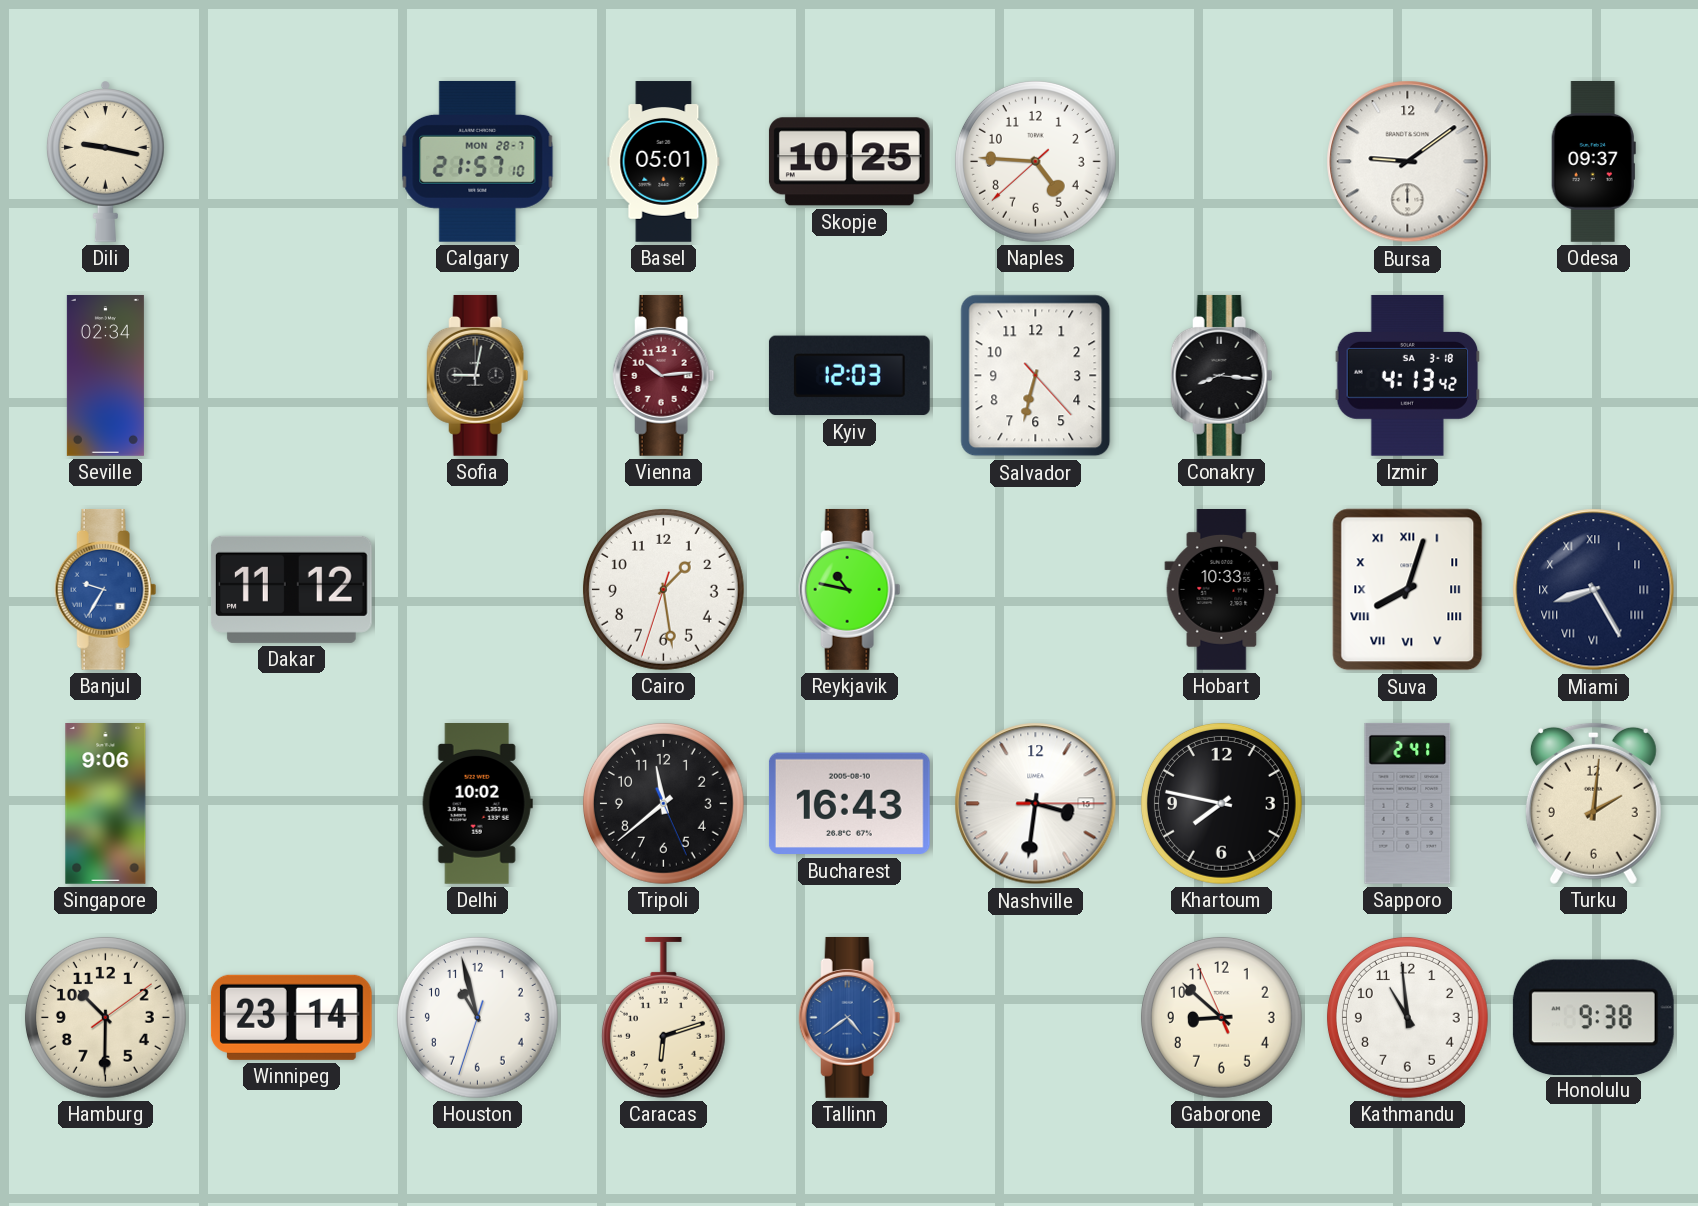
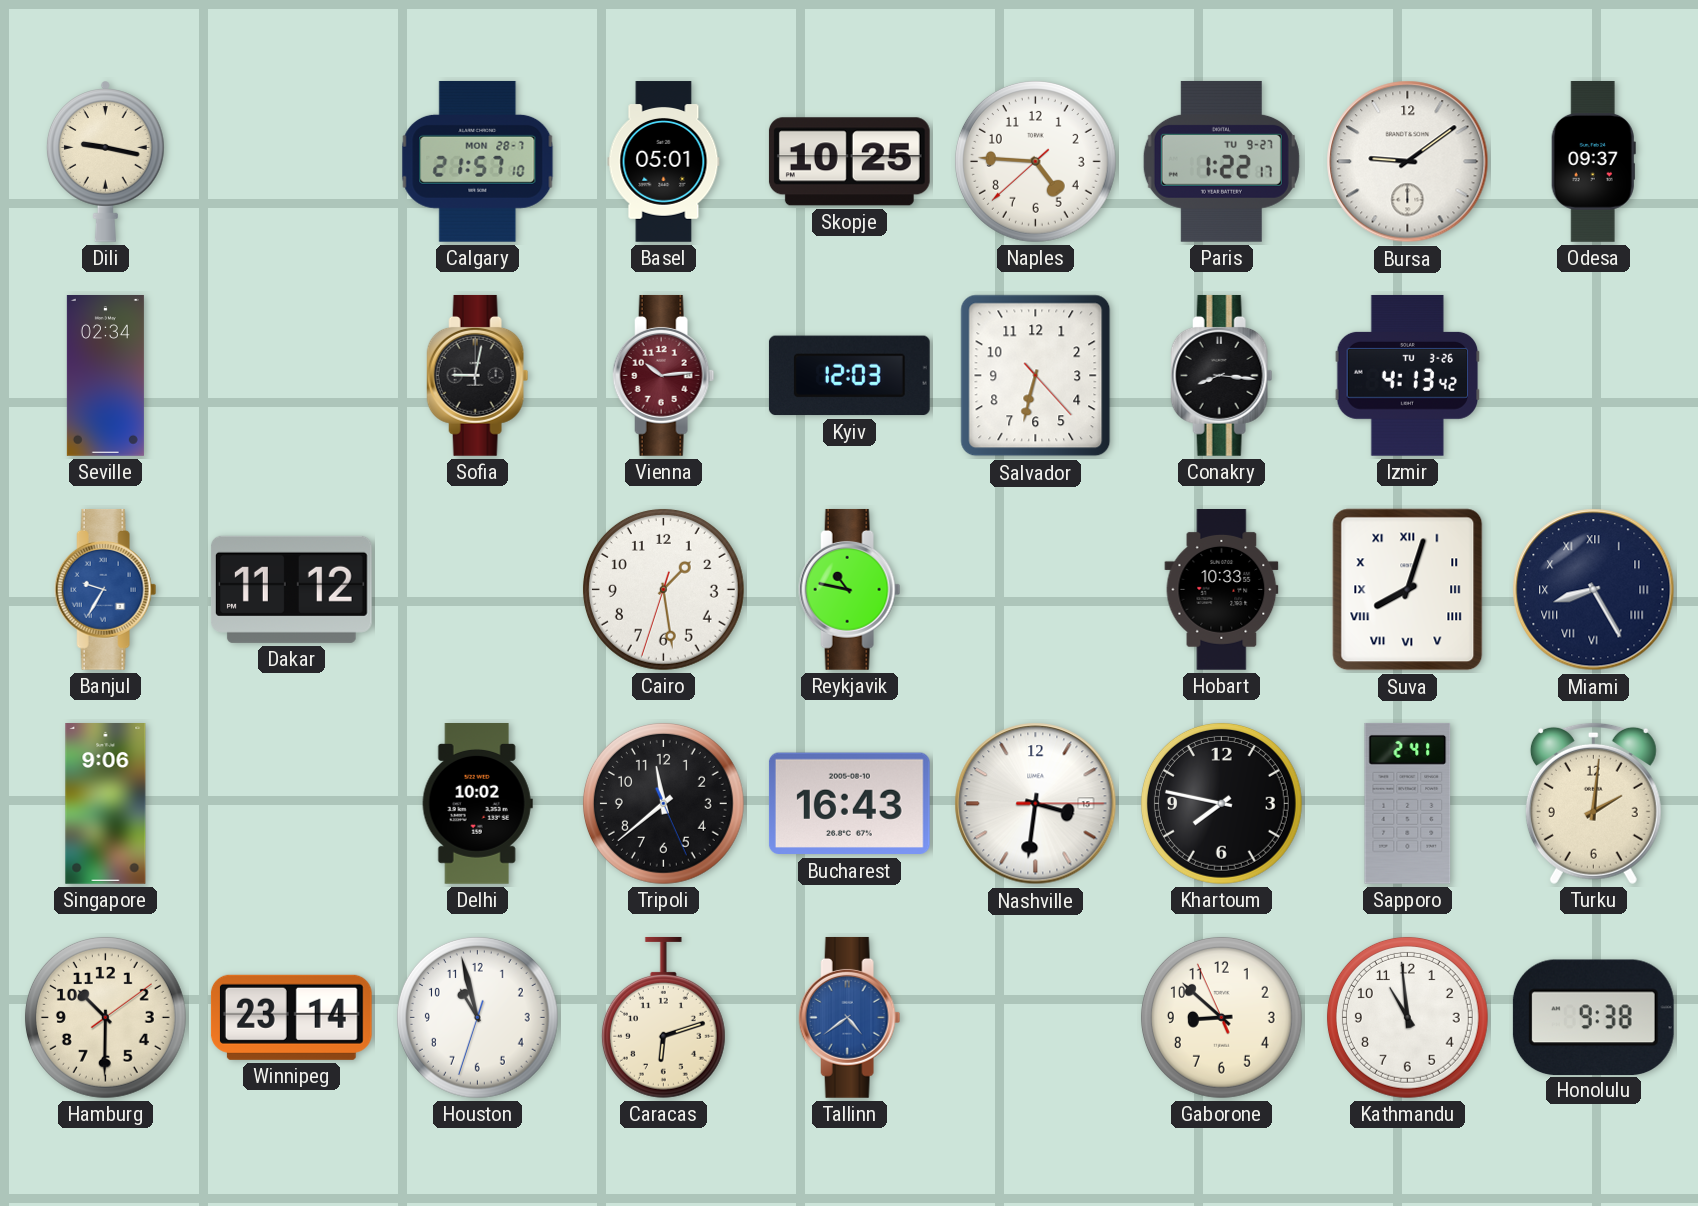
Paris: none -> 1:22 (1221, 161)
Izmir date: SA 3-18 -> TU 3-26 (1408, 375)
